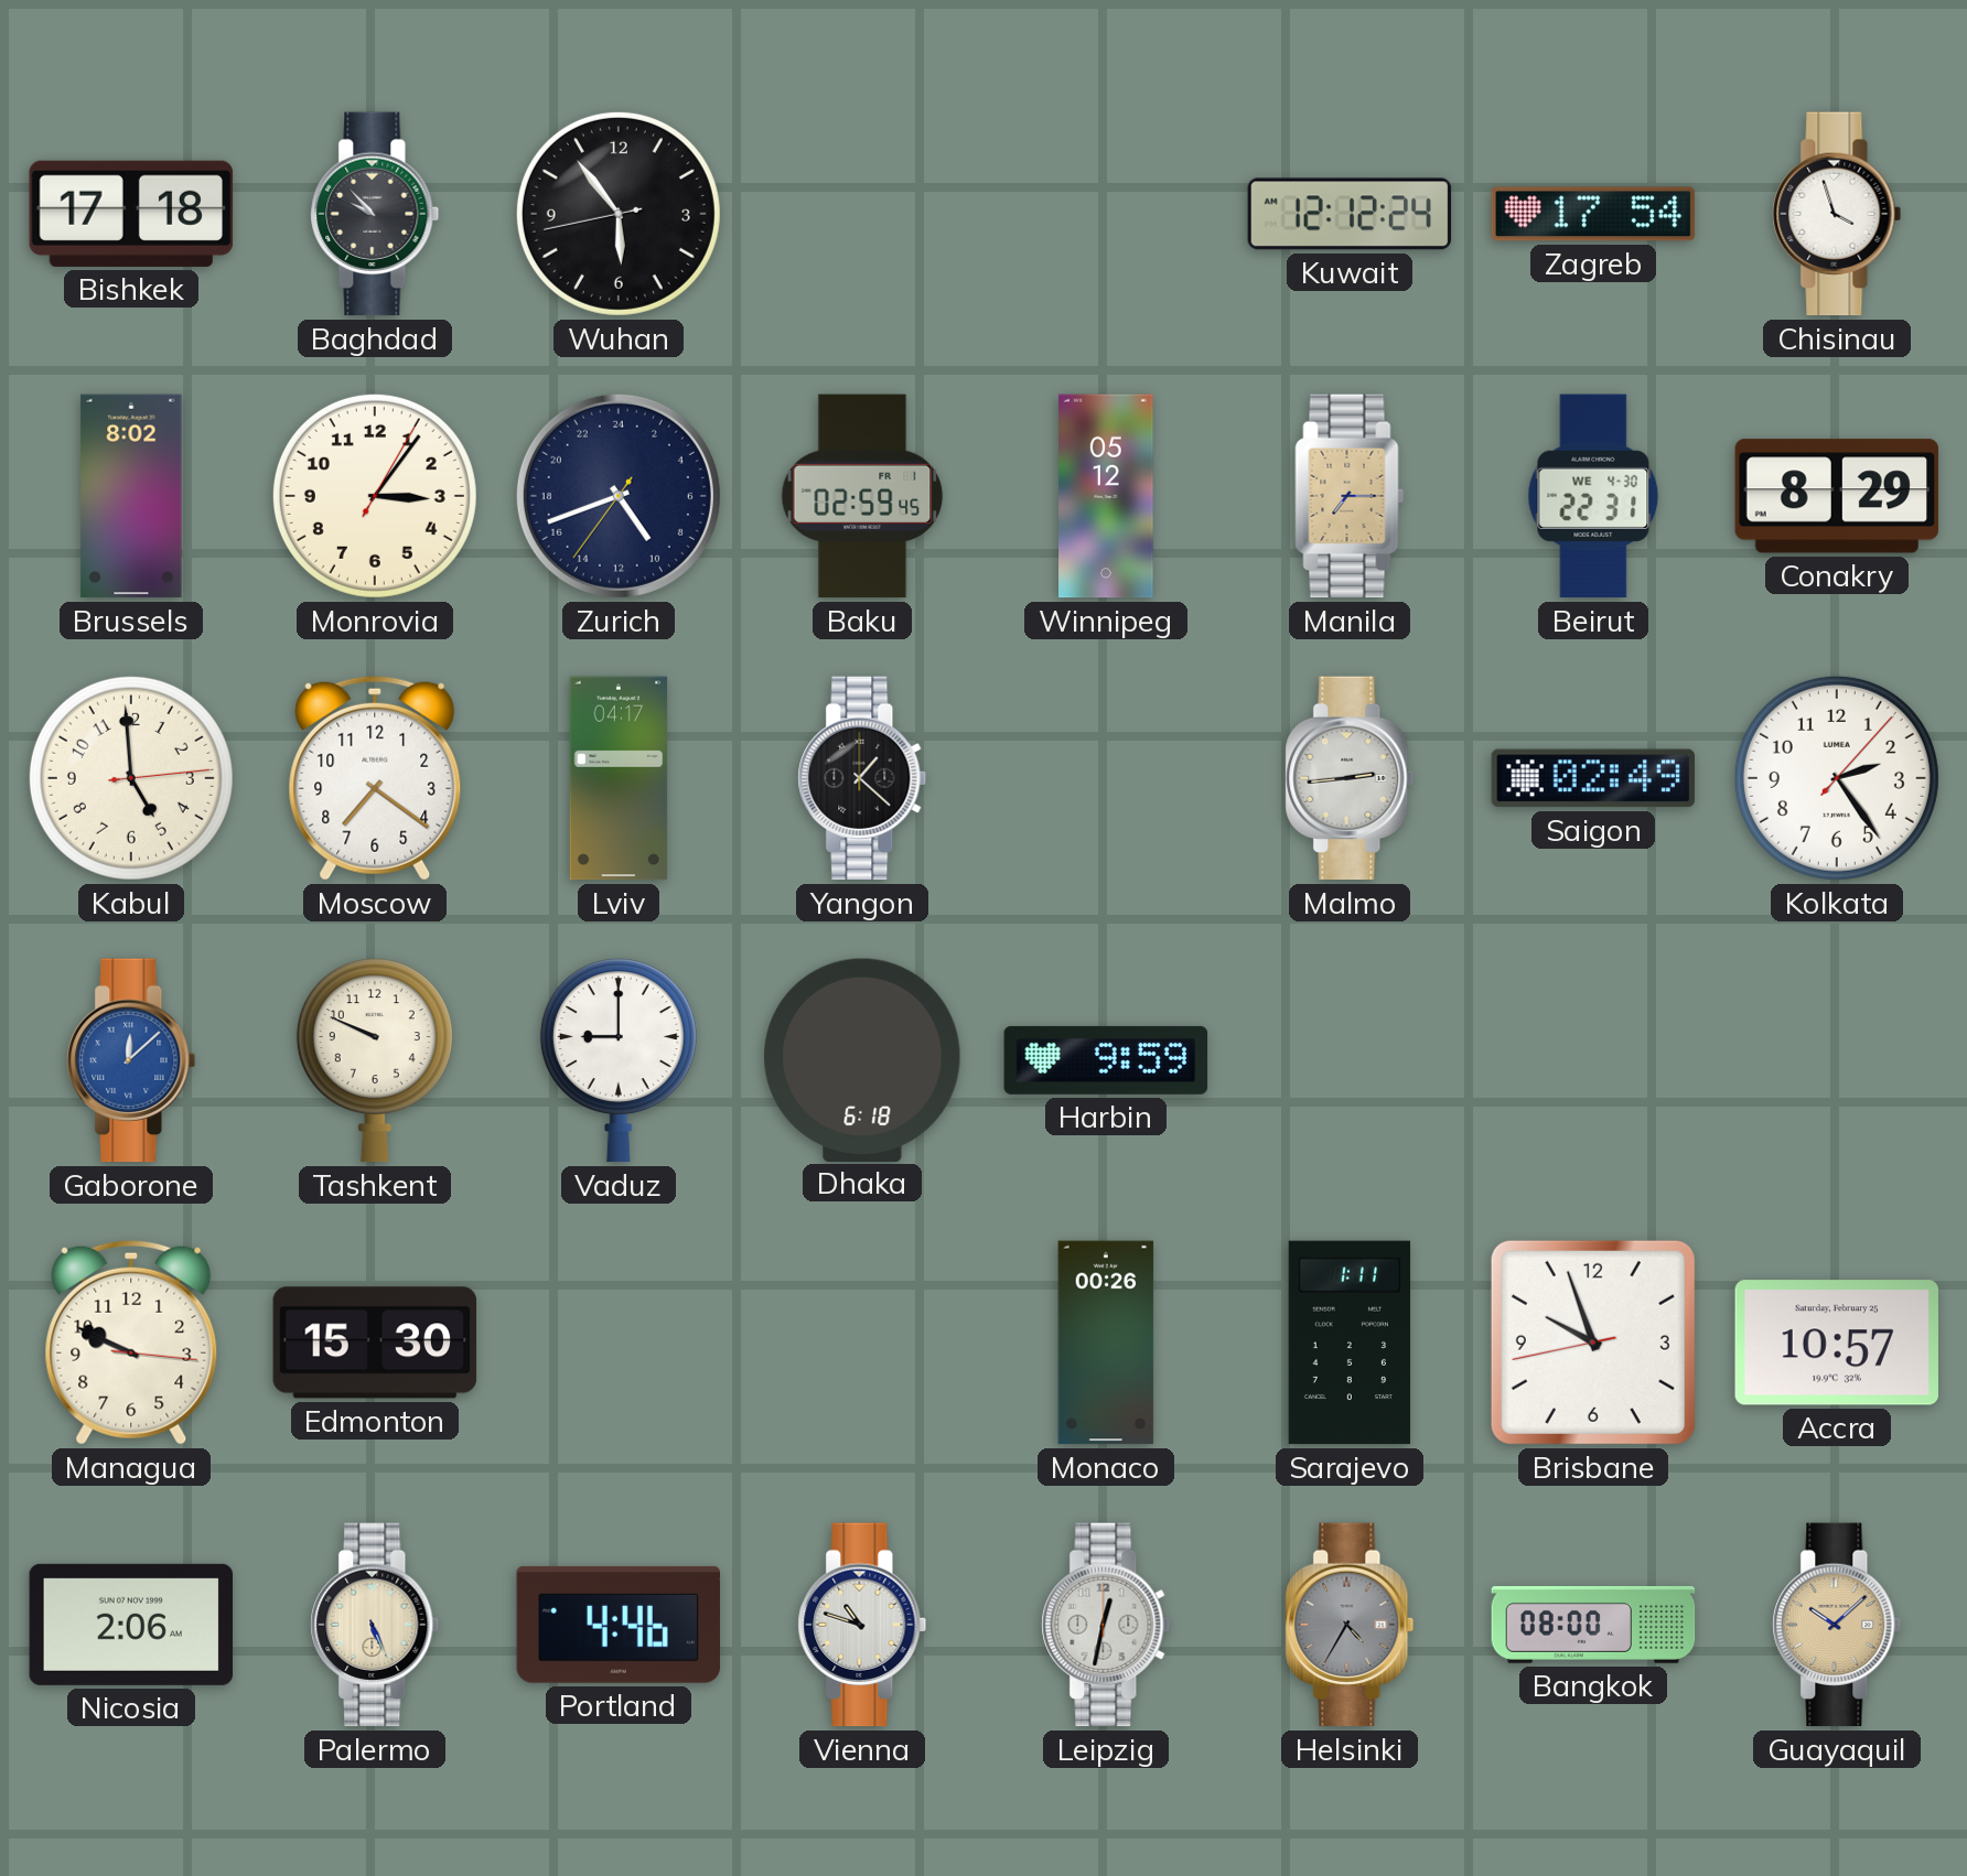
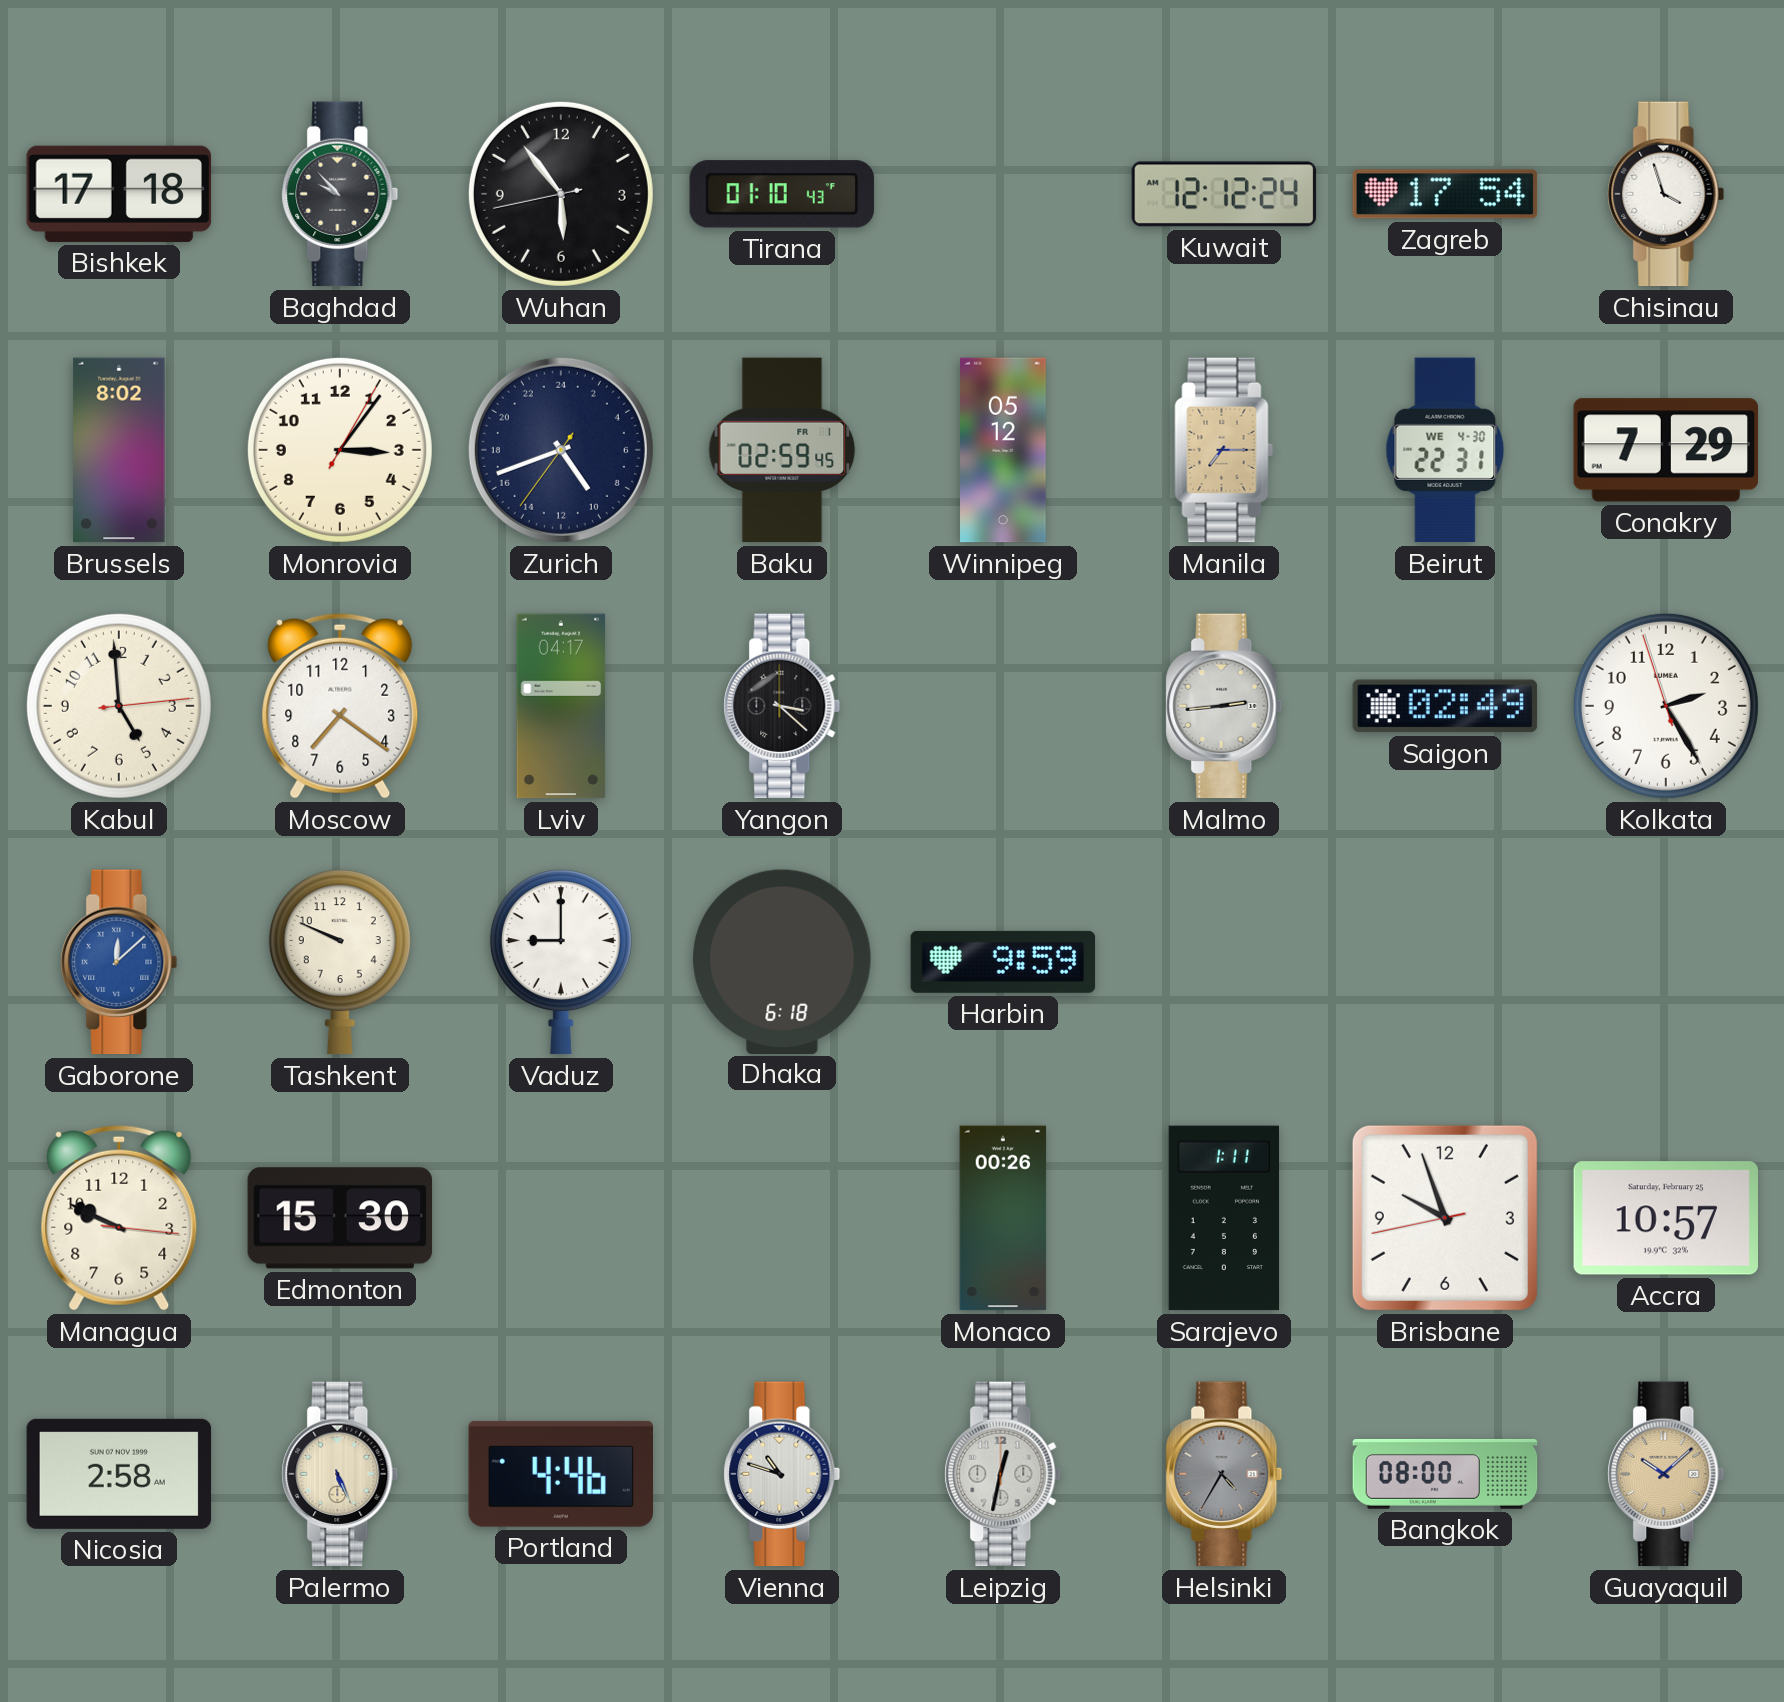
Tirana: none -> 01:10 (782, 194)
Conakry: 8:29 -> 7:29 (1665, 450)
Yangon: 1:22 -> 3:22 (782, 706)
Kolkata: 2:24:07 -> 2:24:57 (1666, 706)
Nicosia: 2:06 -> 2:58 (119, 1474)
